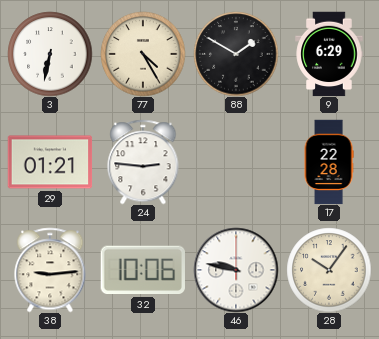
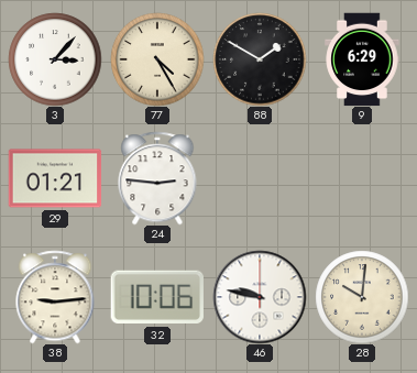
3: 6:32 -> 3:07 (55, 59)
17: 22:28 -> none (329, 162)
28: 10:06 -> 10:01 (362, 297)
